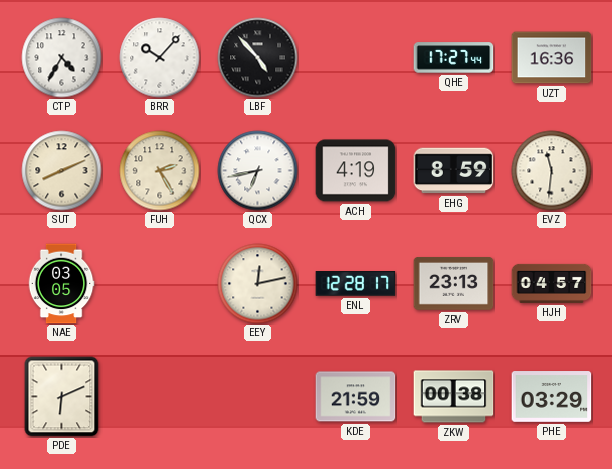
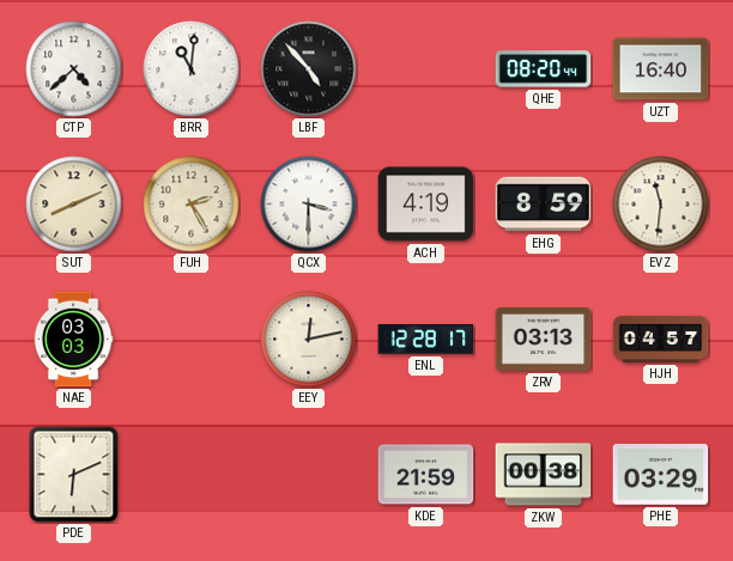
CTP: 4:35 -> 4:38 (74, 69)
BRR: 10:07 -> 11:01 (192, 69)
QHE: 17:27 -> 08:20 (544, 69)
UZT: 16:36 -> 16:40 (661, 69)
QCX: 6:43 -> 3:30 (309, 205)
NAE: 03:05 -> 03:03 (73, 340)
ZRV: 23:13 -> 03:13 (544, 340)
